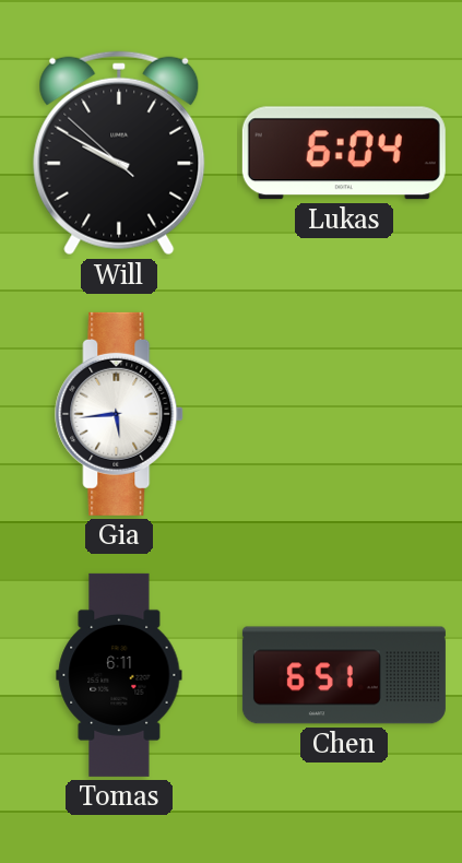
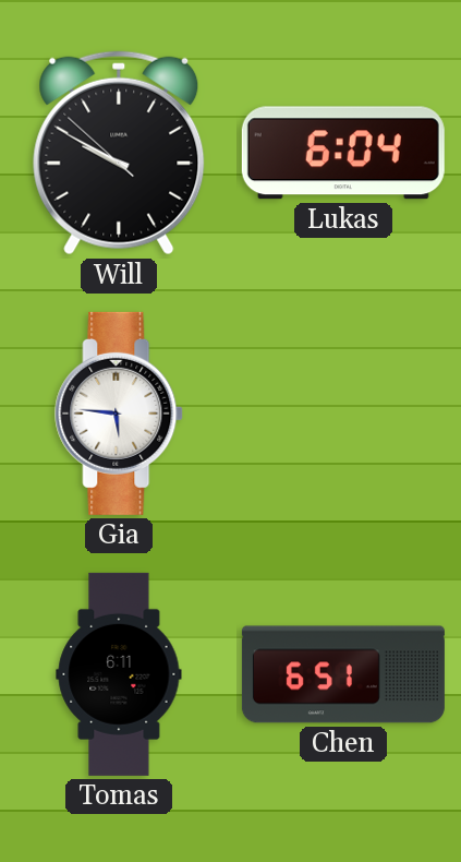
Gia: 5:44 -> 5:46 (120, 414)
